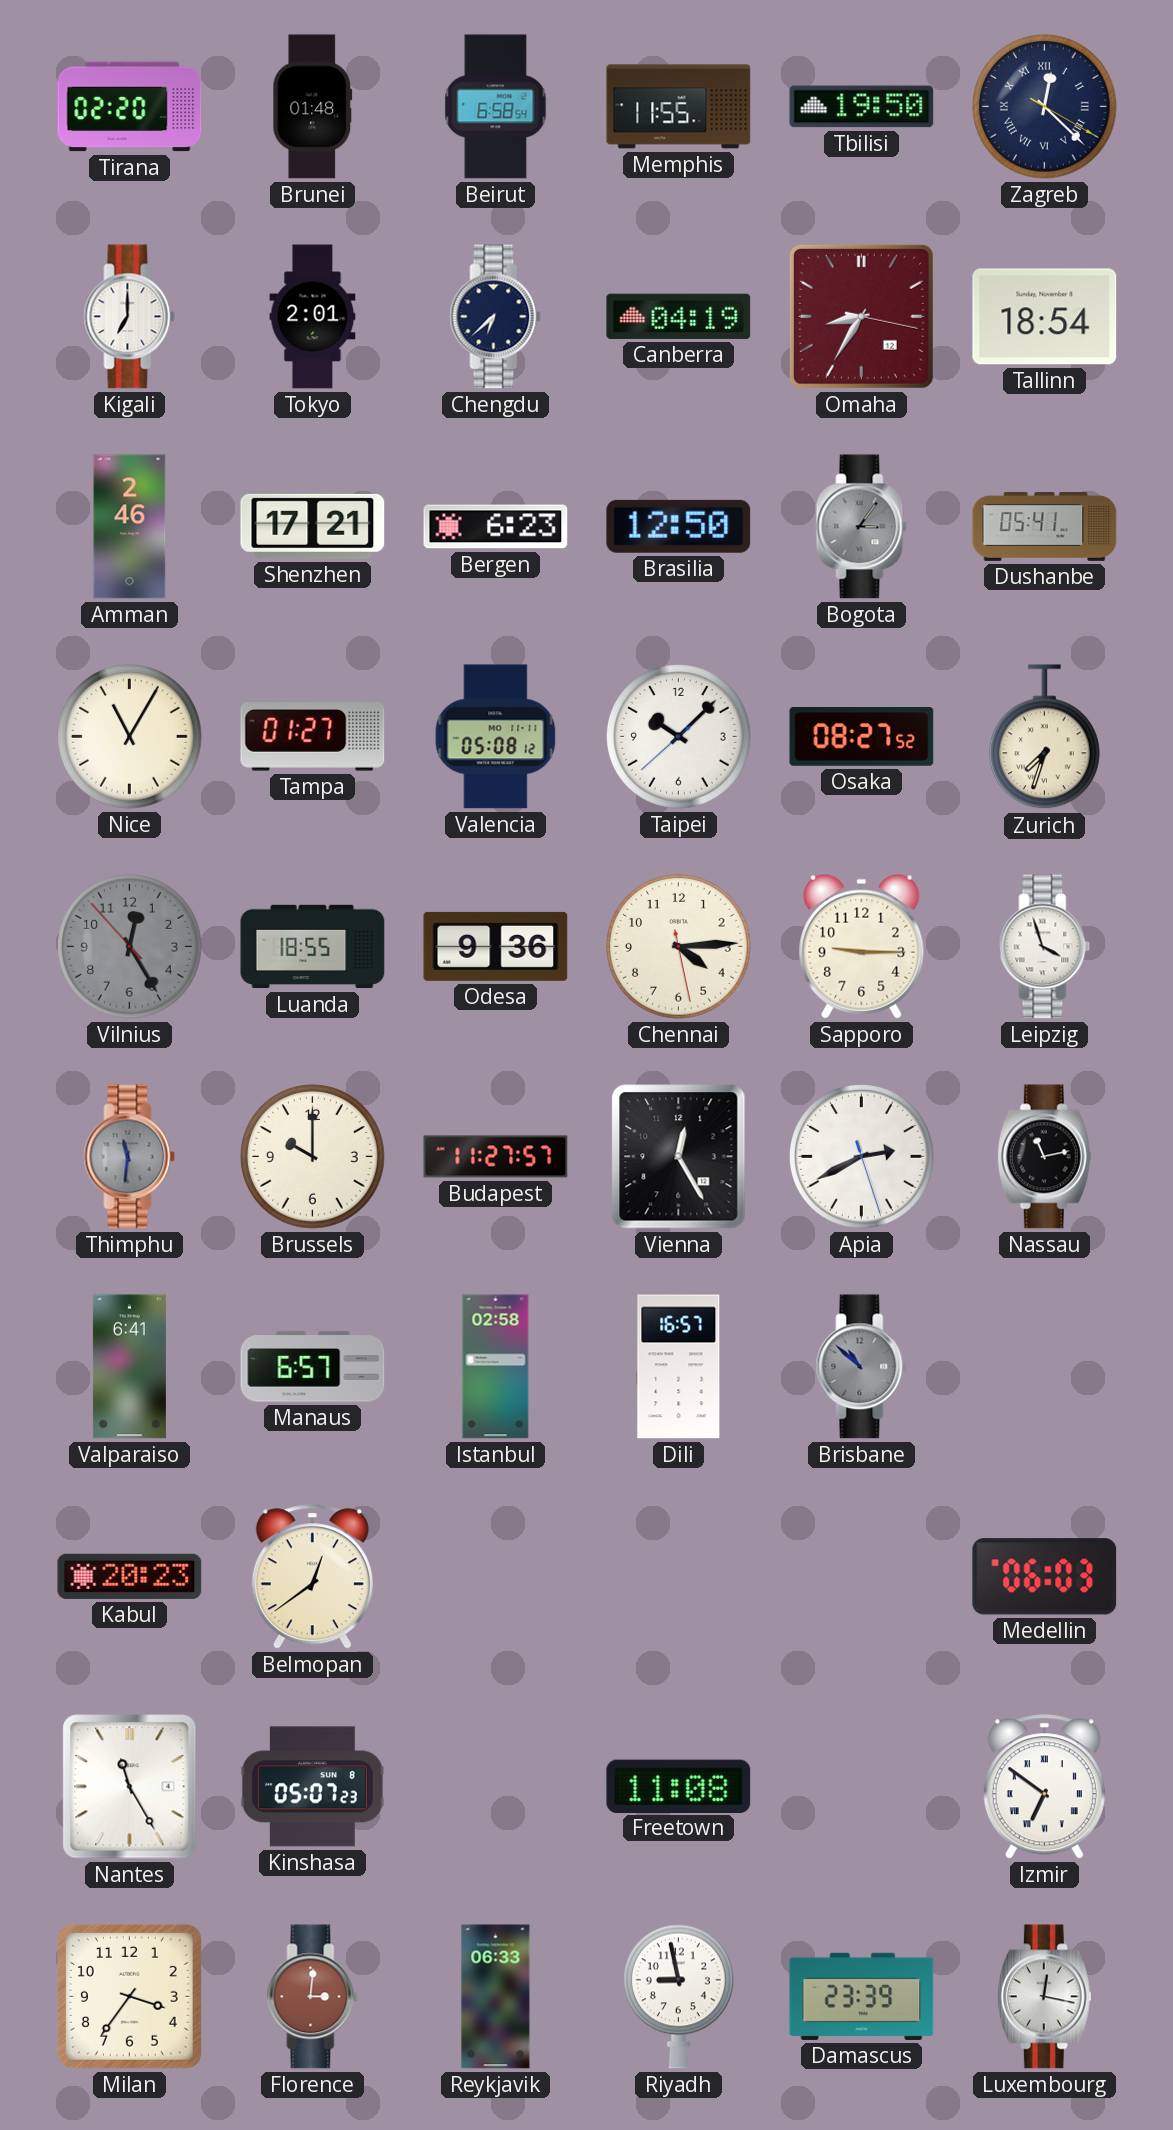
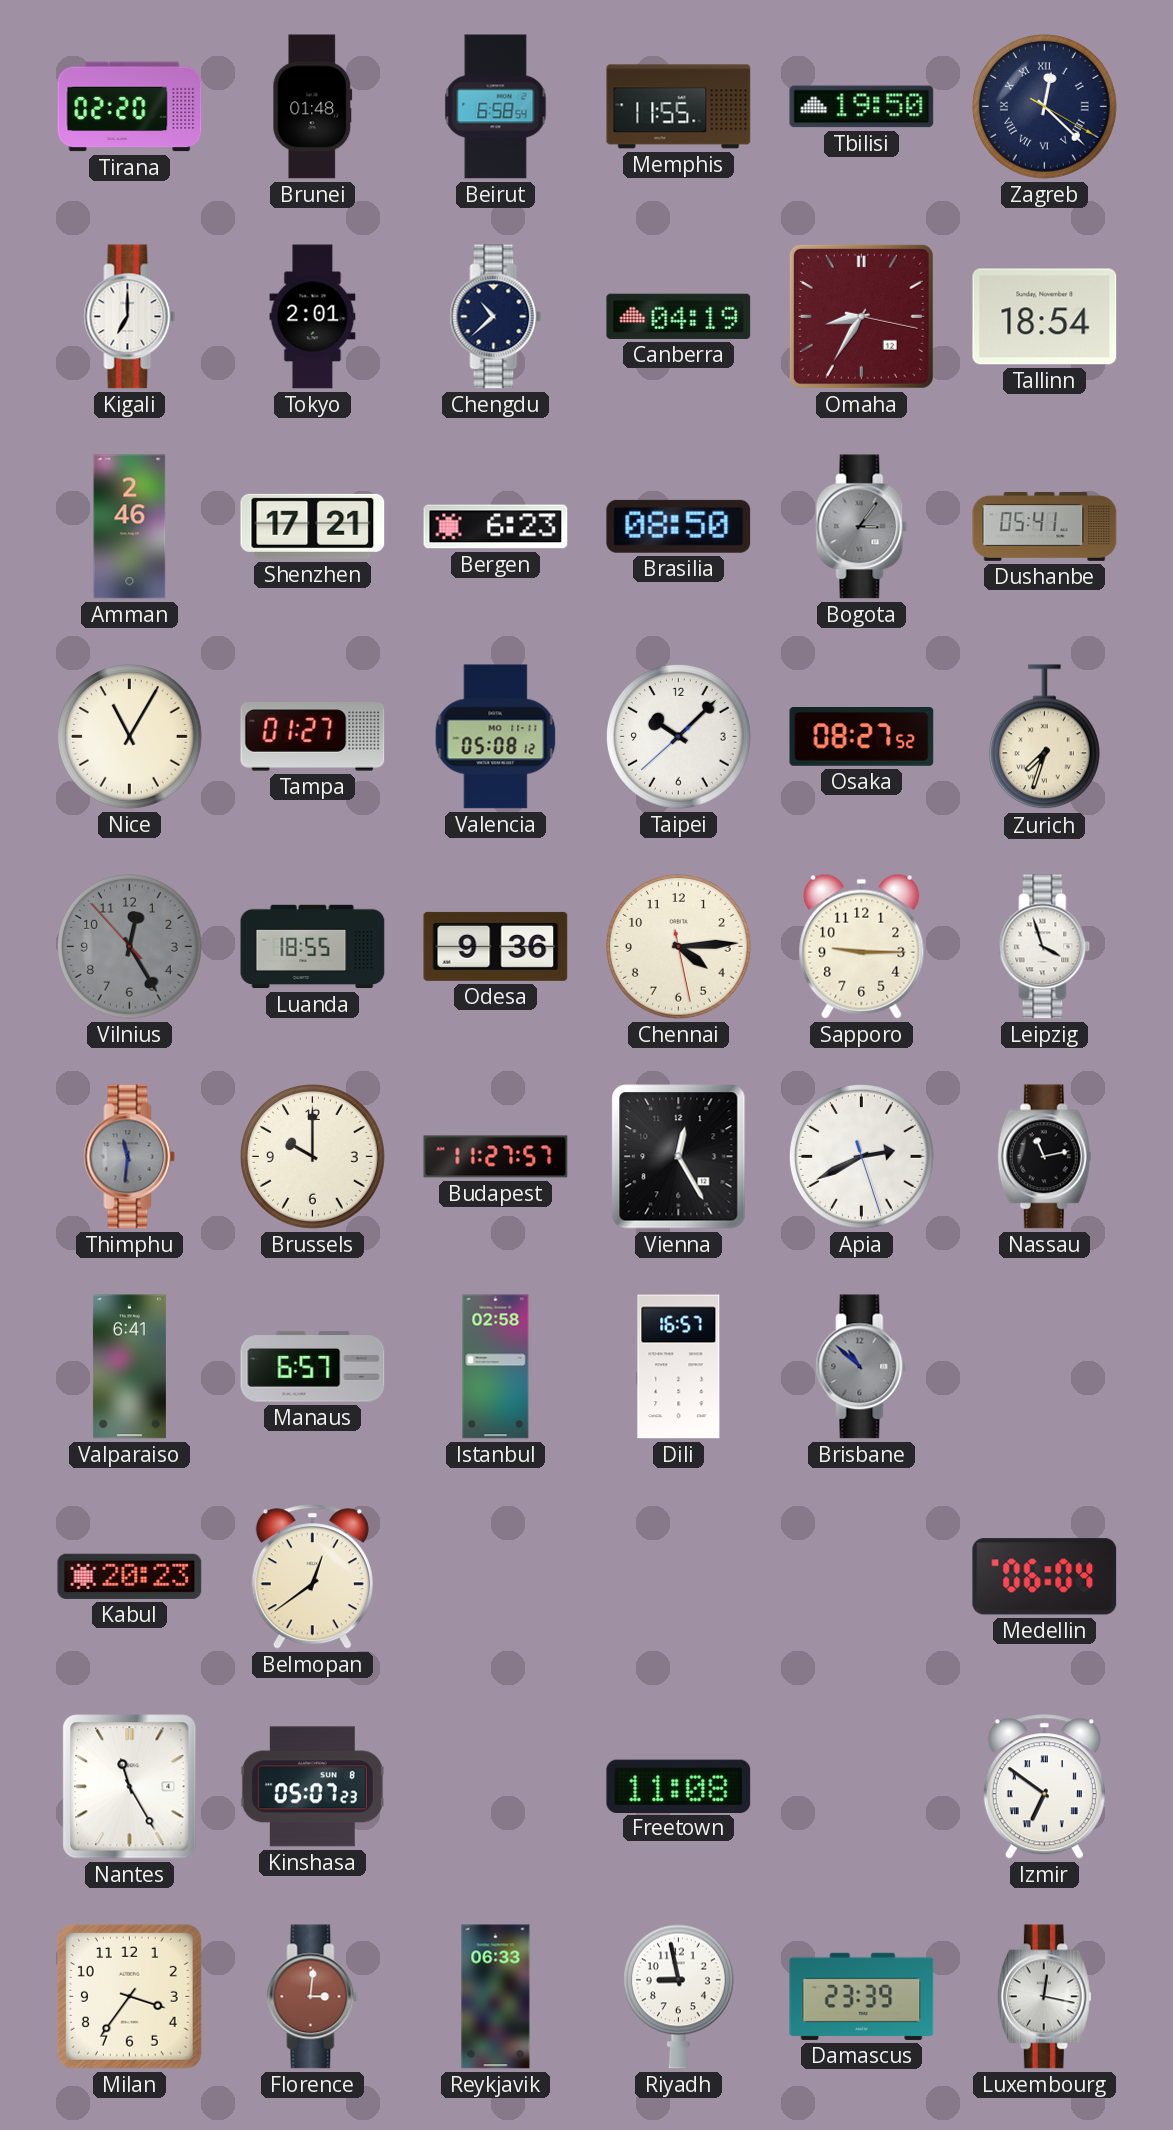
Chengdu: 6:38 -> 10:38 (496, 317)
Brasilia: 12:50 -> 08:50 (679, 526)
Medellin: 06:03 -> 06:04 (1045, 1577)
